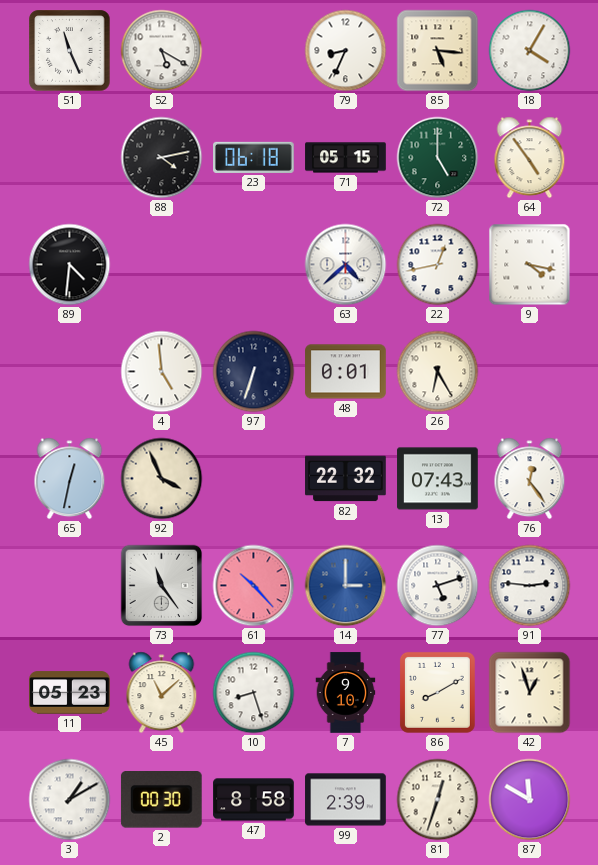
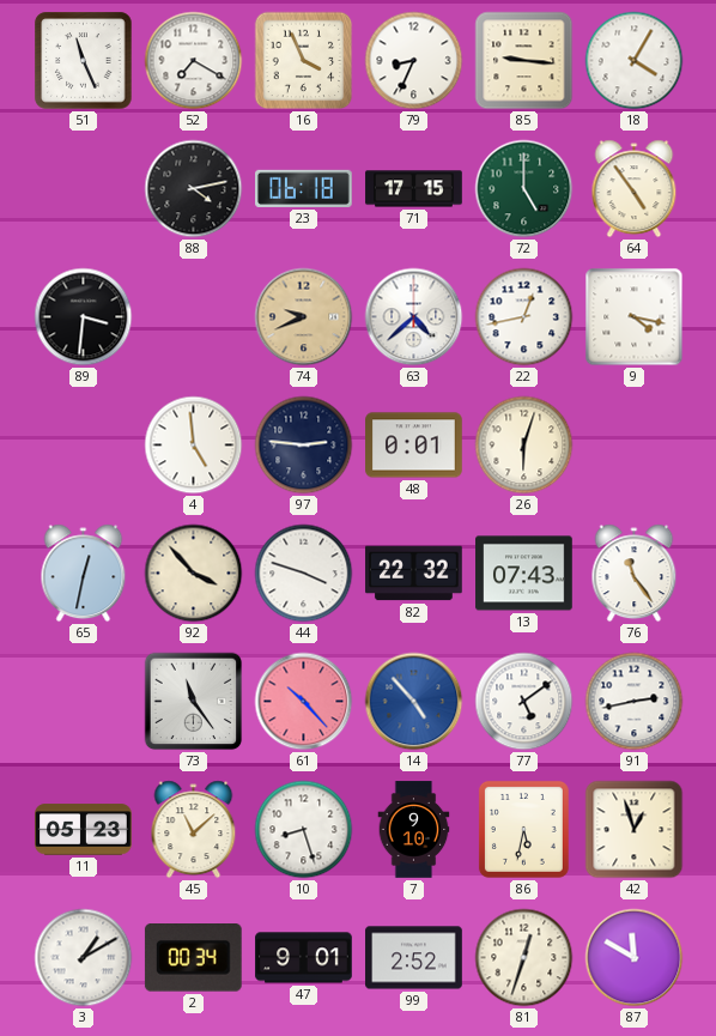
52: 5:20 -> 7:20 (194, 61)
16: none -> 3:56 (304, 61)
85: 5:16 -> 9:16 (524, 61)
71: 05:15 -> 17:15 (414, 189)
89: 4:31 -> 3:31 (84, 317)
74: none -> 9:41 (304, 317)
97: 6:33 -> 2:46 (304, 446)
26: 6:25 -> 6:03 (524, 446)
92: 3:56 -> 3:53 (194, 574)
44: none -> 3:48 (304, 574)
76: 12:24 -> 11:24 (635, 574)
14: 3:00 -> 4:53 (414, 702)
77: 5:12 -> 5:09 (524, 702)
91: 2:46 -> 2:43 (635, 702)
86: 8:10 -> 5:32 (523, 829)
2: 00:30 -> 00:34 (193, 958)
47: 8:58 -> 9:01 (304, 958)
99: 2:39 -> 2:52 (414, 958)
